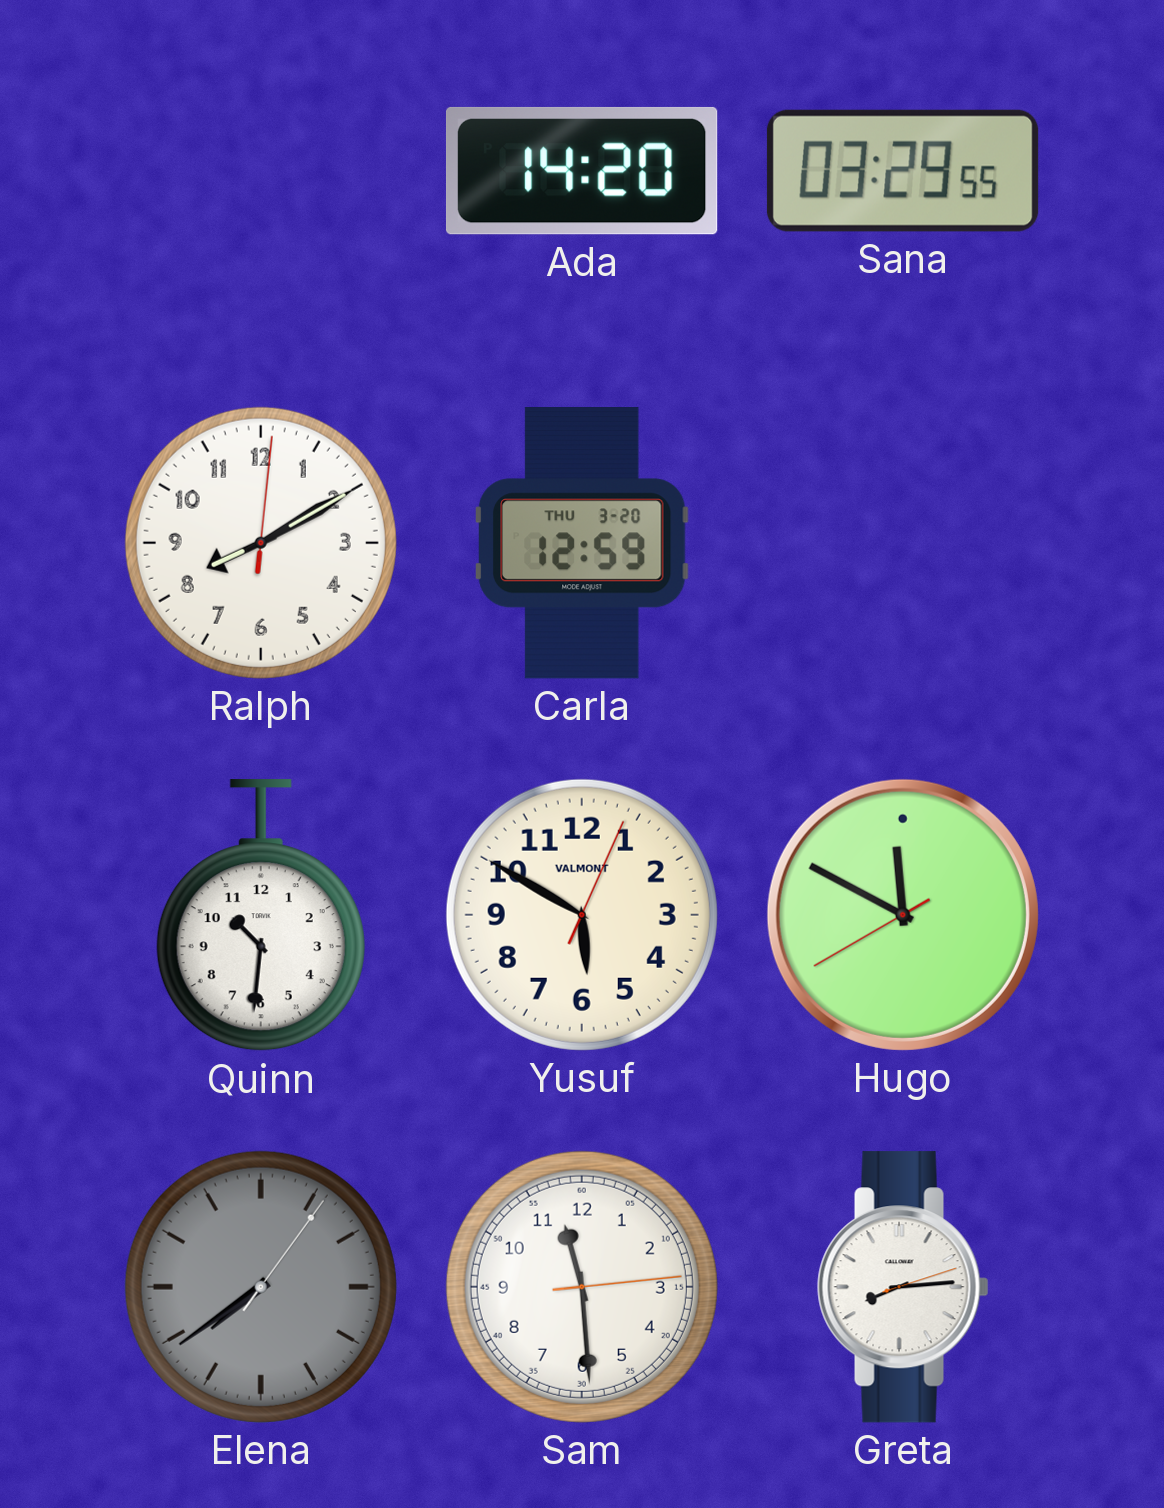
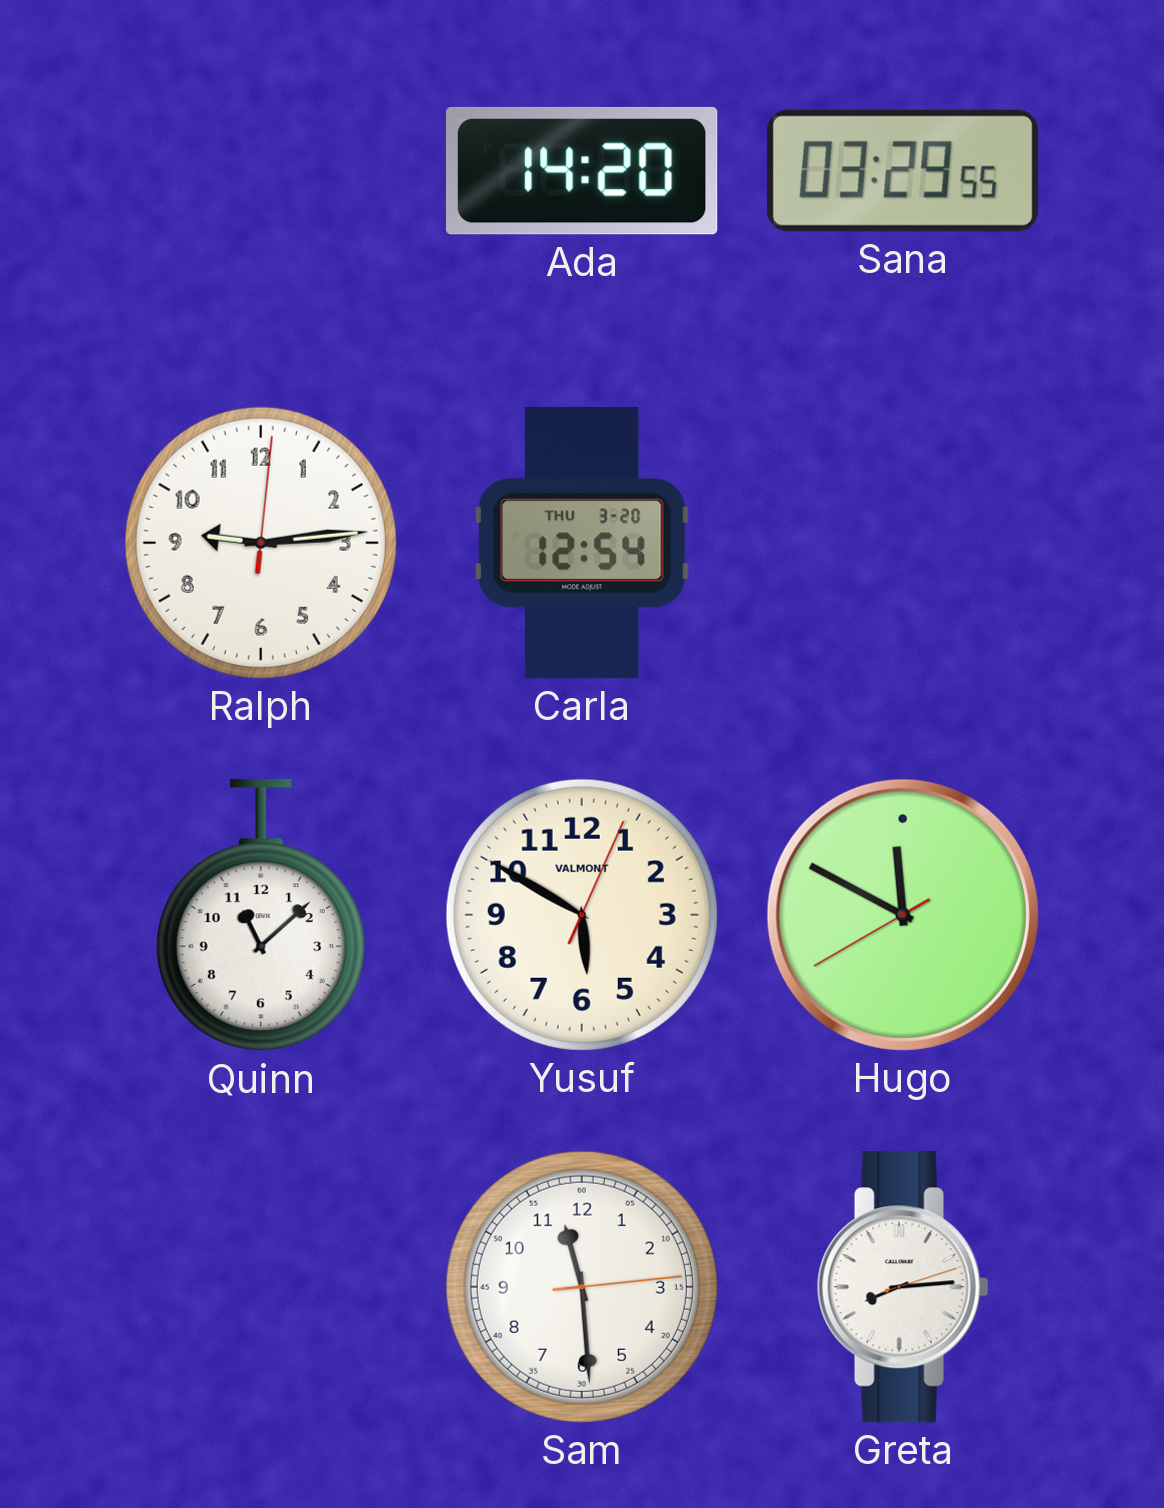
Ralph: 8:10 -> 9:14 (261, 543)
Carla: 12:59 -> 12:54 (582, 543)
Quinn: 10:31 -> 11:08 (261, 916)
Elena: 7:39 -> none (261, 1287)
